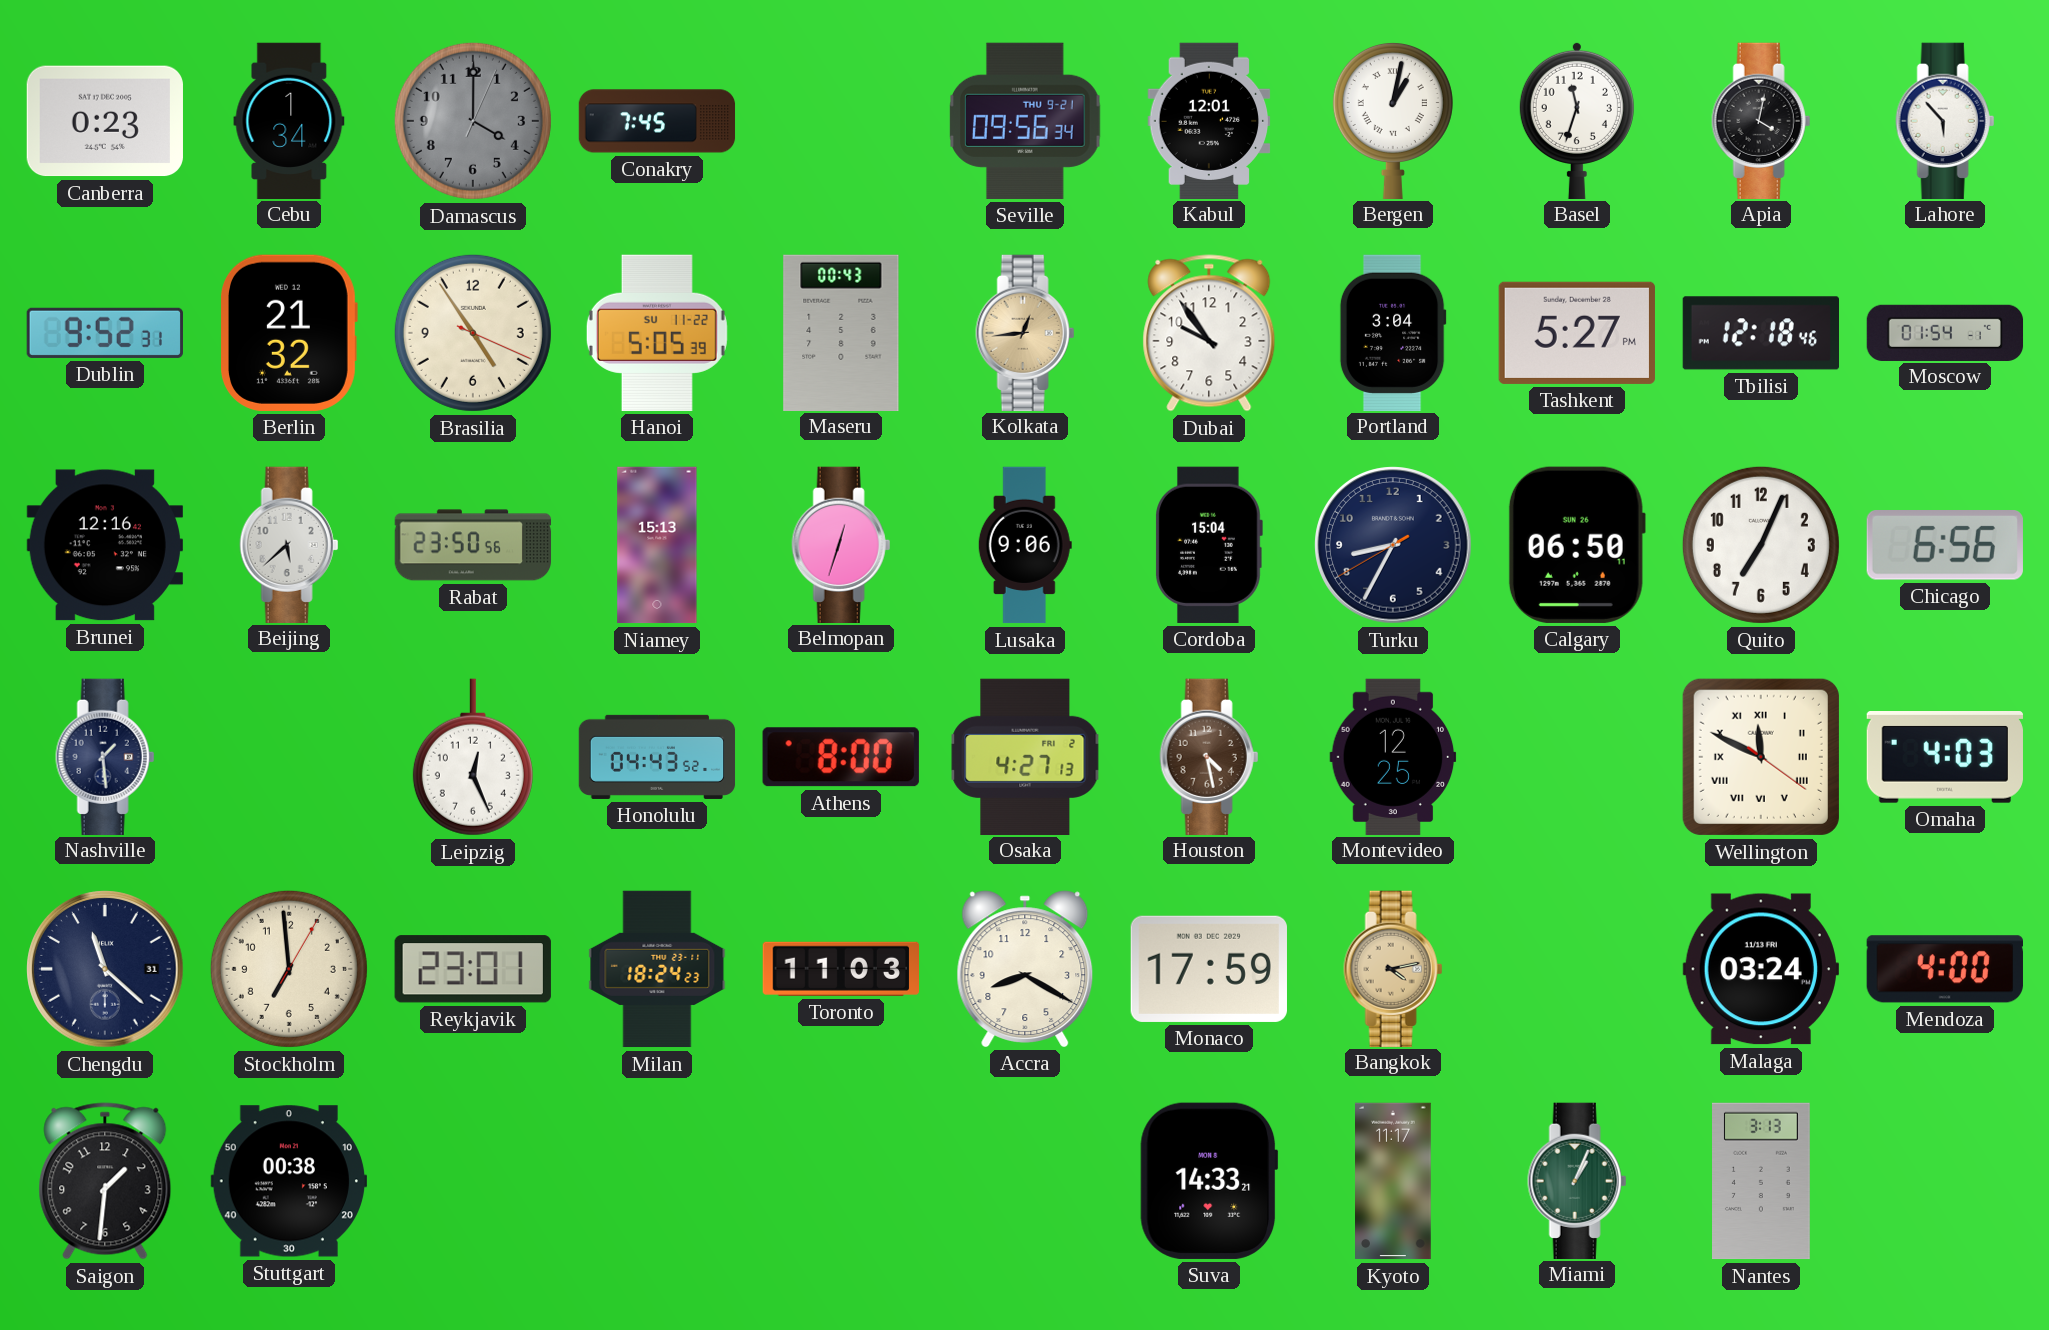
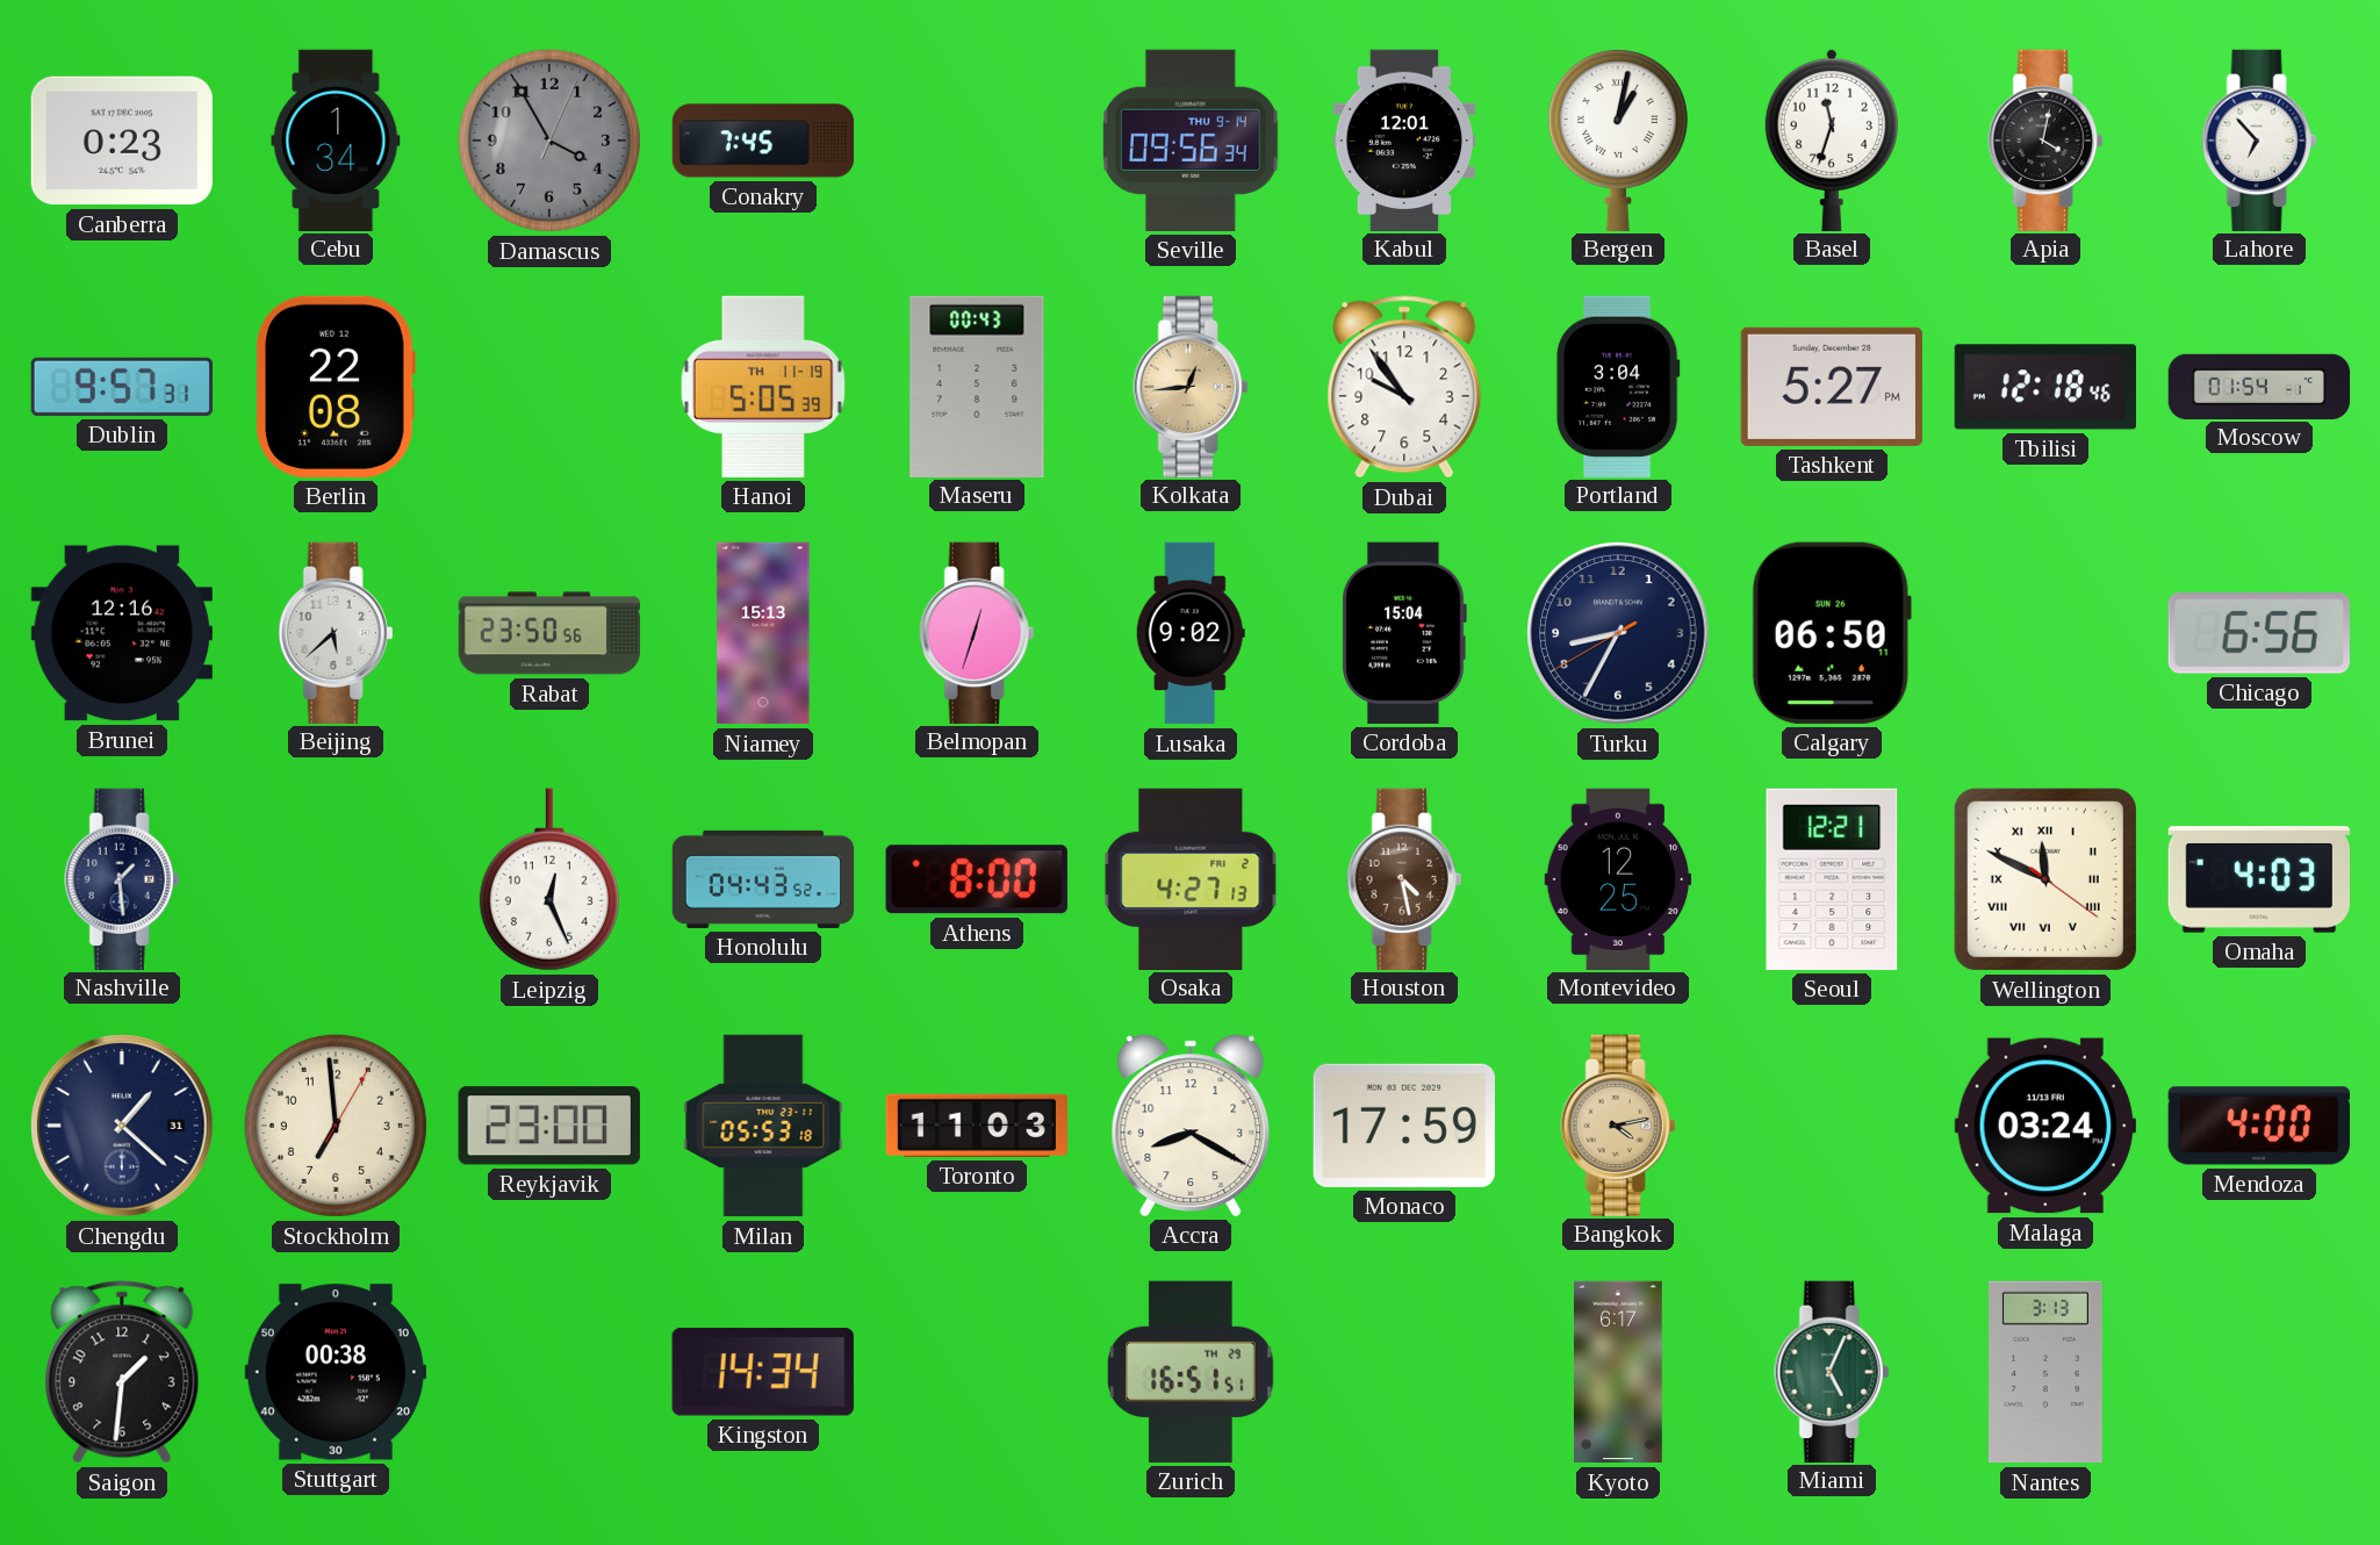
Damascus: 4:00 -> 3:55 (549, 141)
Seville date: THU 9-21 -> THU 9-14 (1191, 141)
Lahore: 5:53 -> 6:53 (2259, 139)
Dublin: 9:52 -> 9:57 (122, 387)
Berlin: 21:32 -> 22:08 (336, 387)
Brasilia: 4:54 -> none (473, 333)
Hanoi date: SU 11-22 -> TH 11-19 (763, 387)
Lusaka: 9:06 -> 9:02 (1191, 633)
Quito: 7:04 -> none (1761, 545)
Seoul: none -> 12:21 (1832, 879)
Chengdu: 11:22 -> 1:22 (122, 1126)
Reykjavik: 23:01 -> 23:00 (549, 1126)
Milan: 18:24 -> 05:53 (763, 1126)
Kingston: none -> 14:34 (763, 1372)
Zurich: none -> 16:51 (1192, 1372)
Suva: 14:33 -> none (1209, 1181)
Kyoto: 11:17 -> 6:17 (1619, 1372)
Miami: 1:04 -> 5:04 (1832, 1371)
